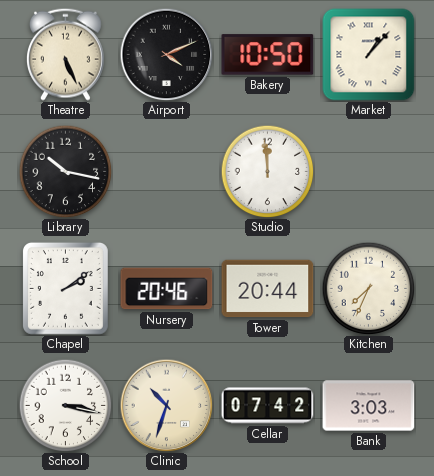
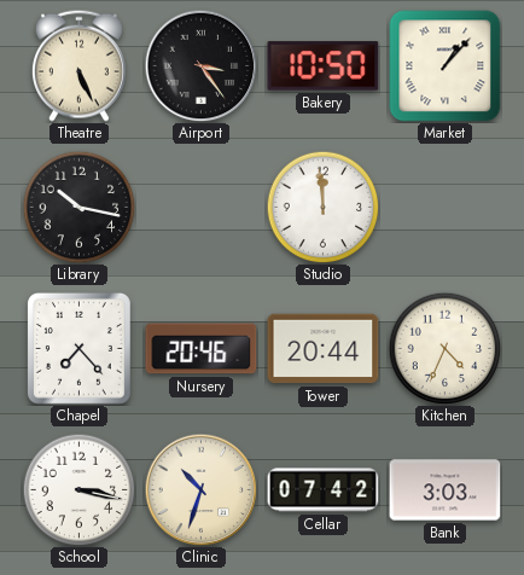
Airport: 4:11 -> 3:24 (200, 65)
Chapel: 2:09 -> 7:23 (78, 348)
Kitchen: 7:34 -> 4:34 (444, 348)
